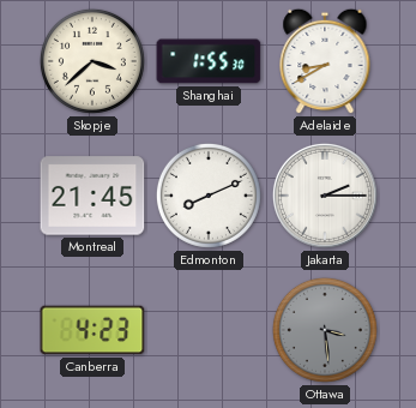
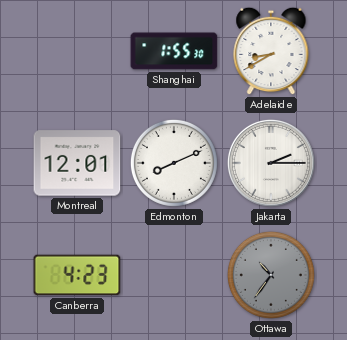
Skopje: 3:38 -> none (92, 61)
Montreal: 21:45 -> 12:01 (77, 163)
Ottawa: 3:29 -> 10:36 (271, 275)
